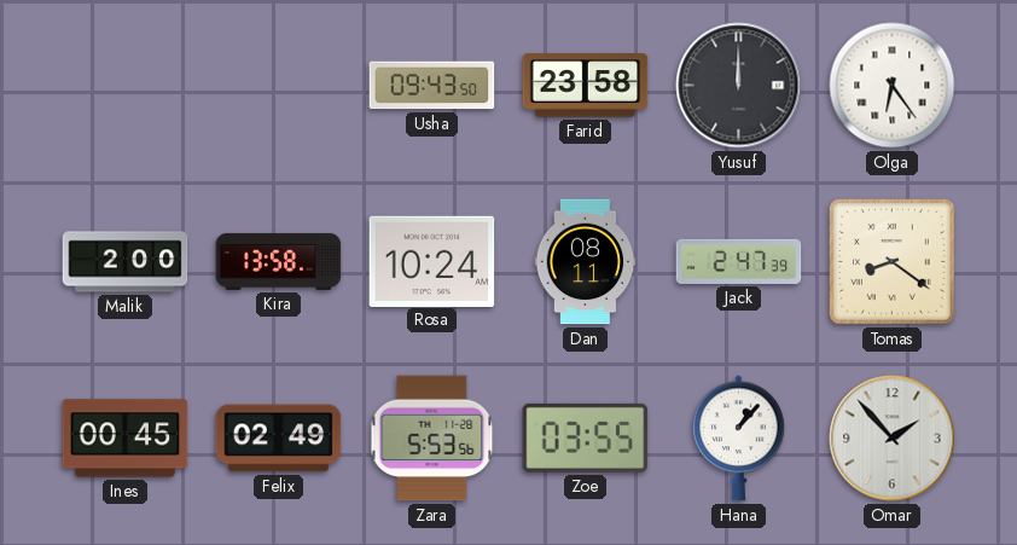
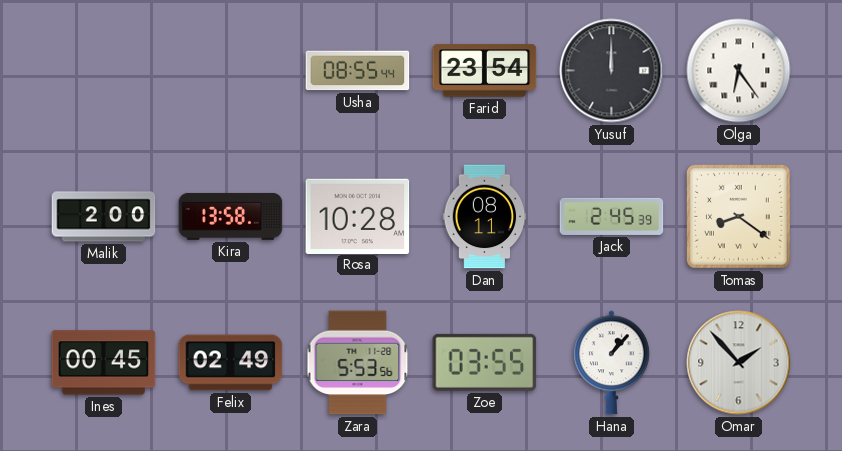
Usha: 09:43 -> 08:55 (358, 71)
Farid: 23:58 -> 23:54 (485, 71)
Rosa: 10:24 -> 10:28 (358, 216)
Jack: 2:47 -> 2:45 (612, 216)
